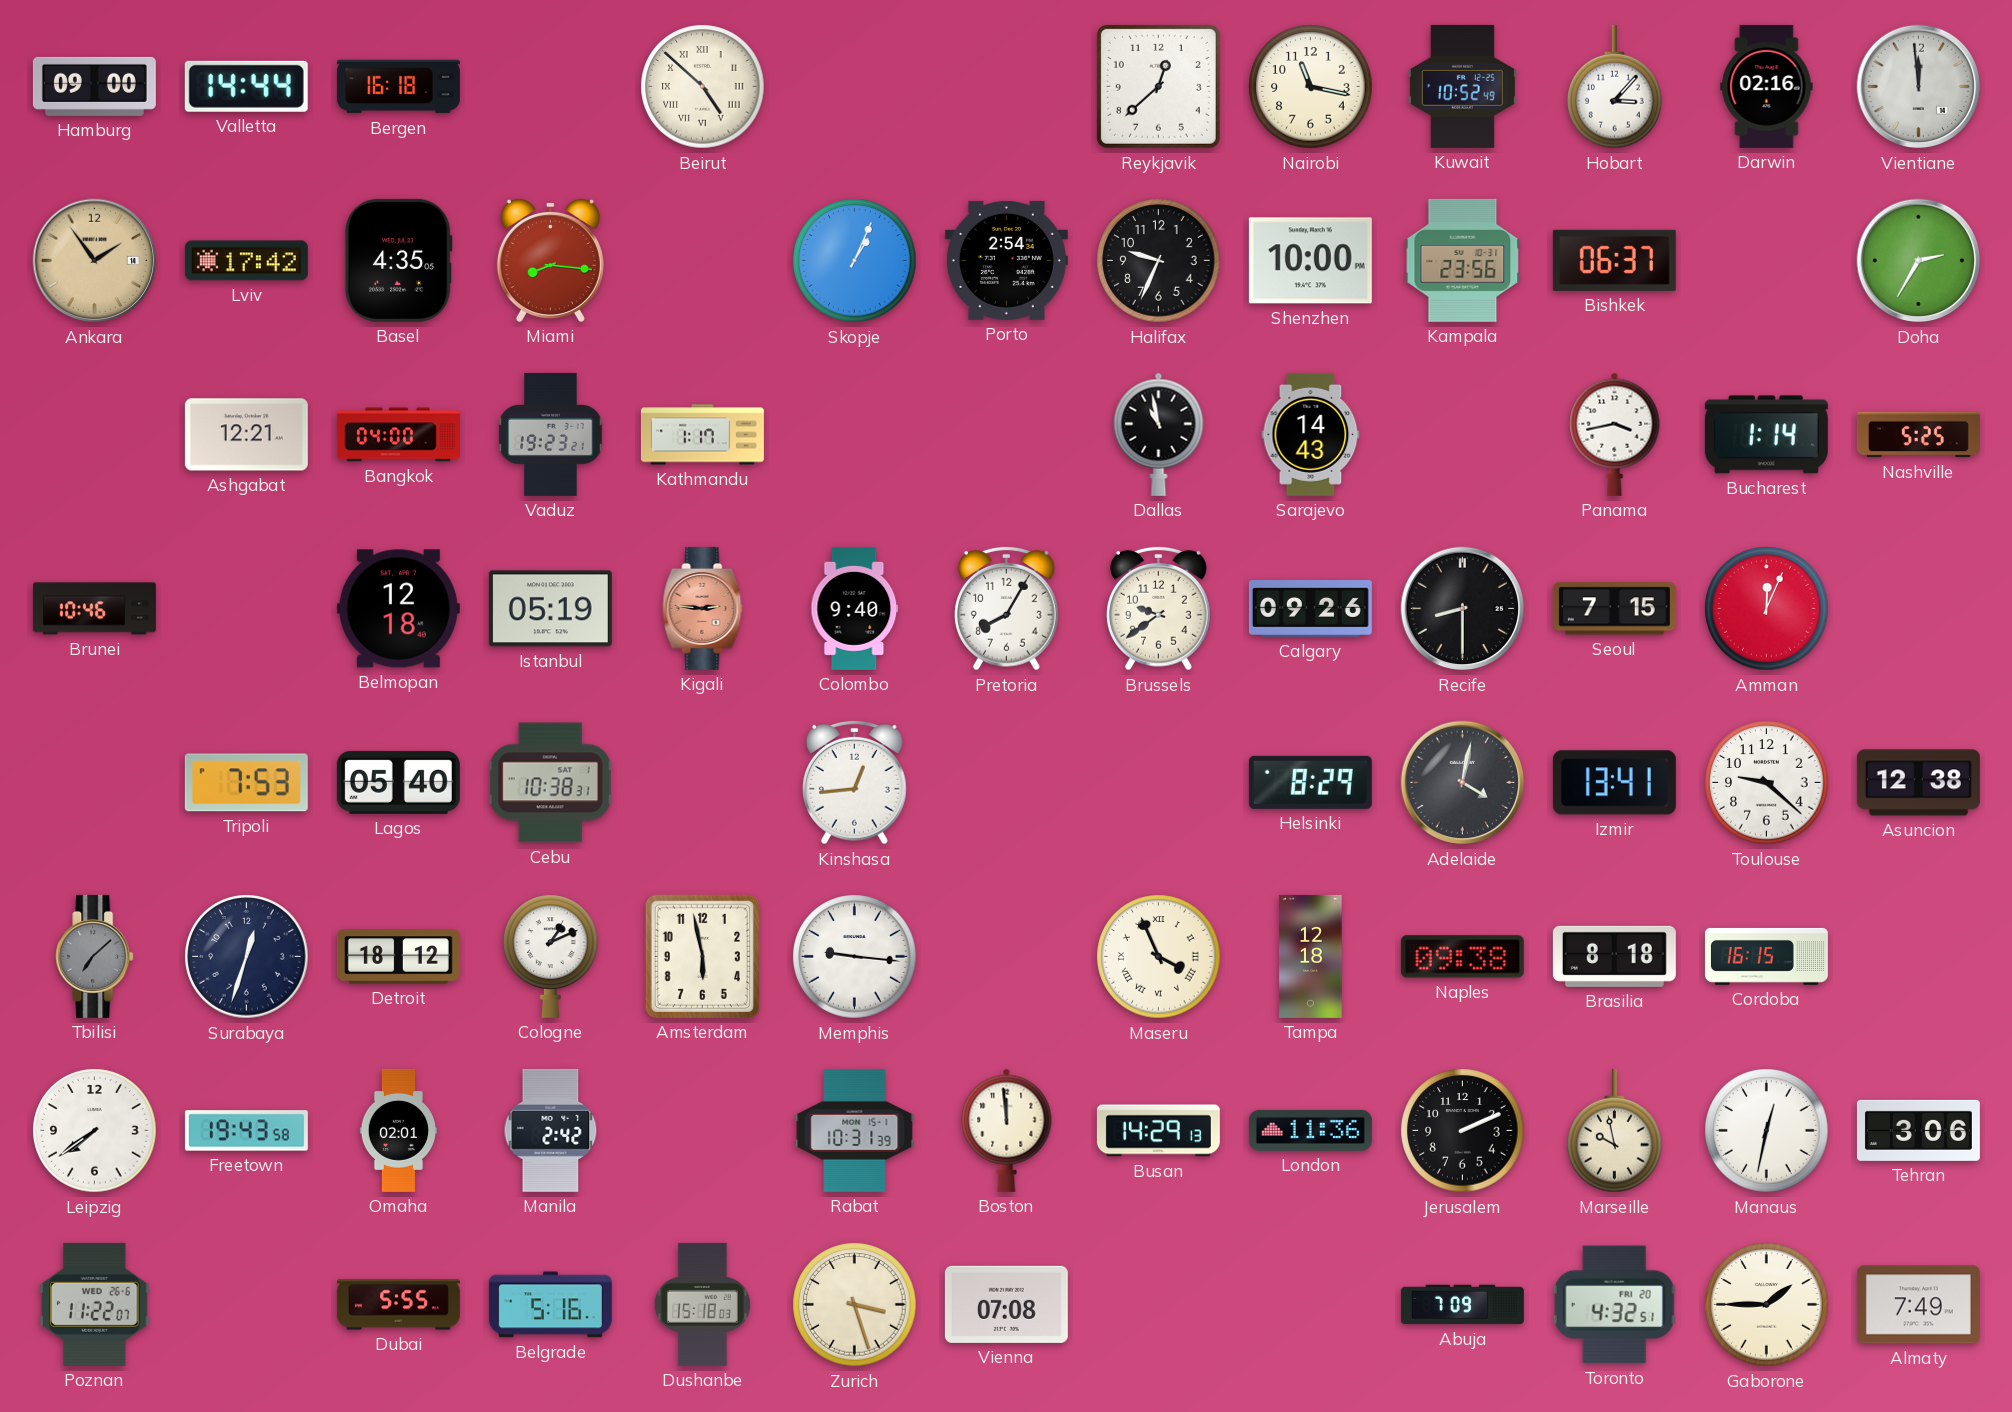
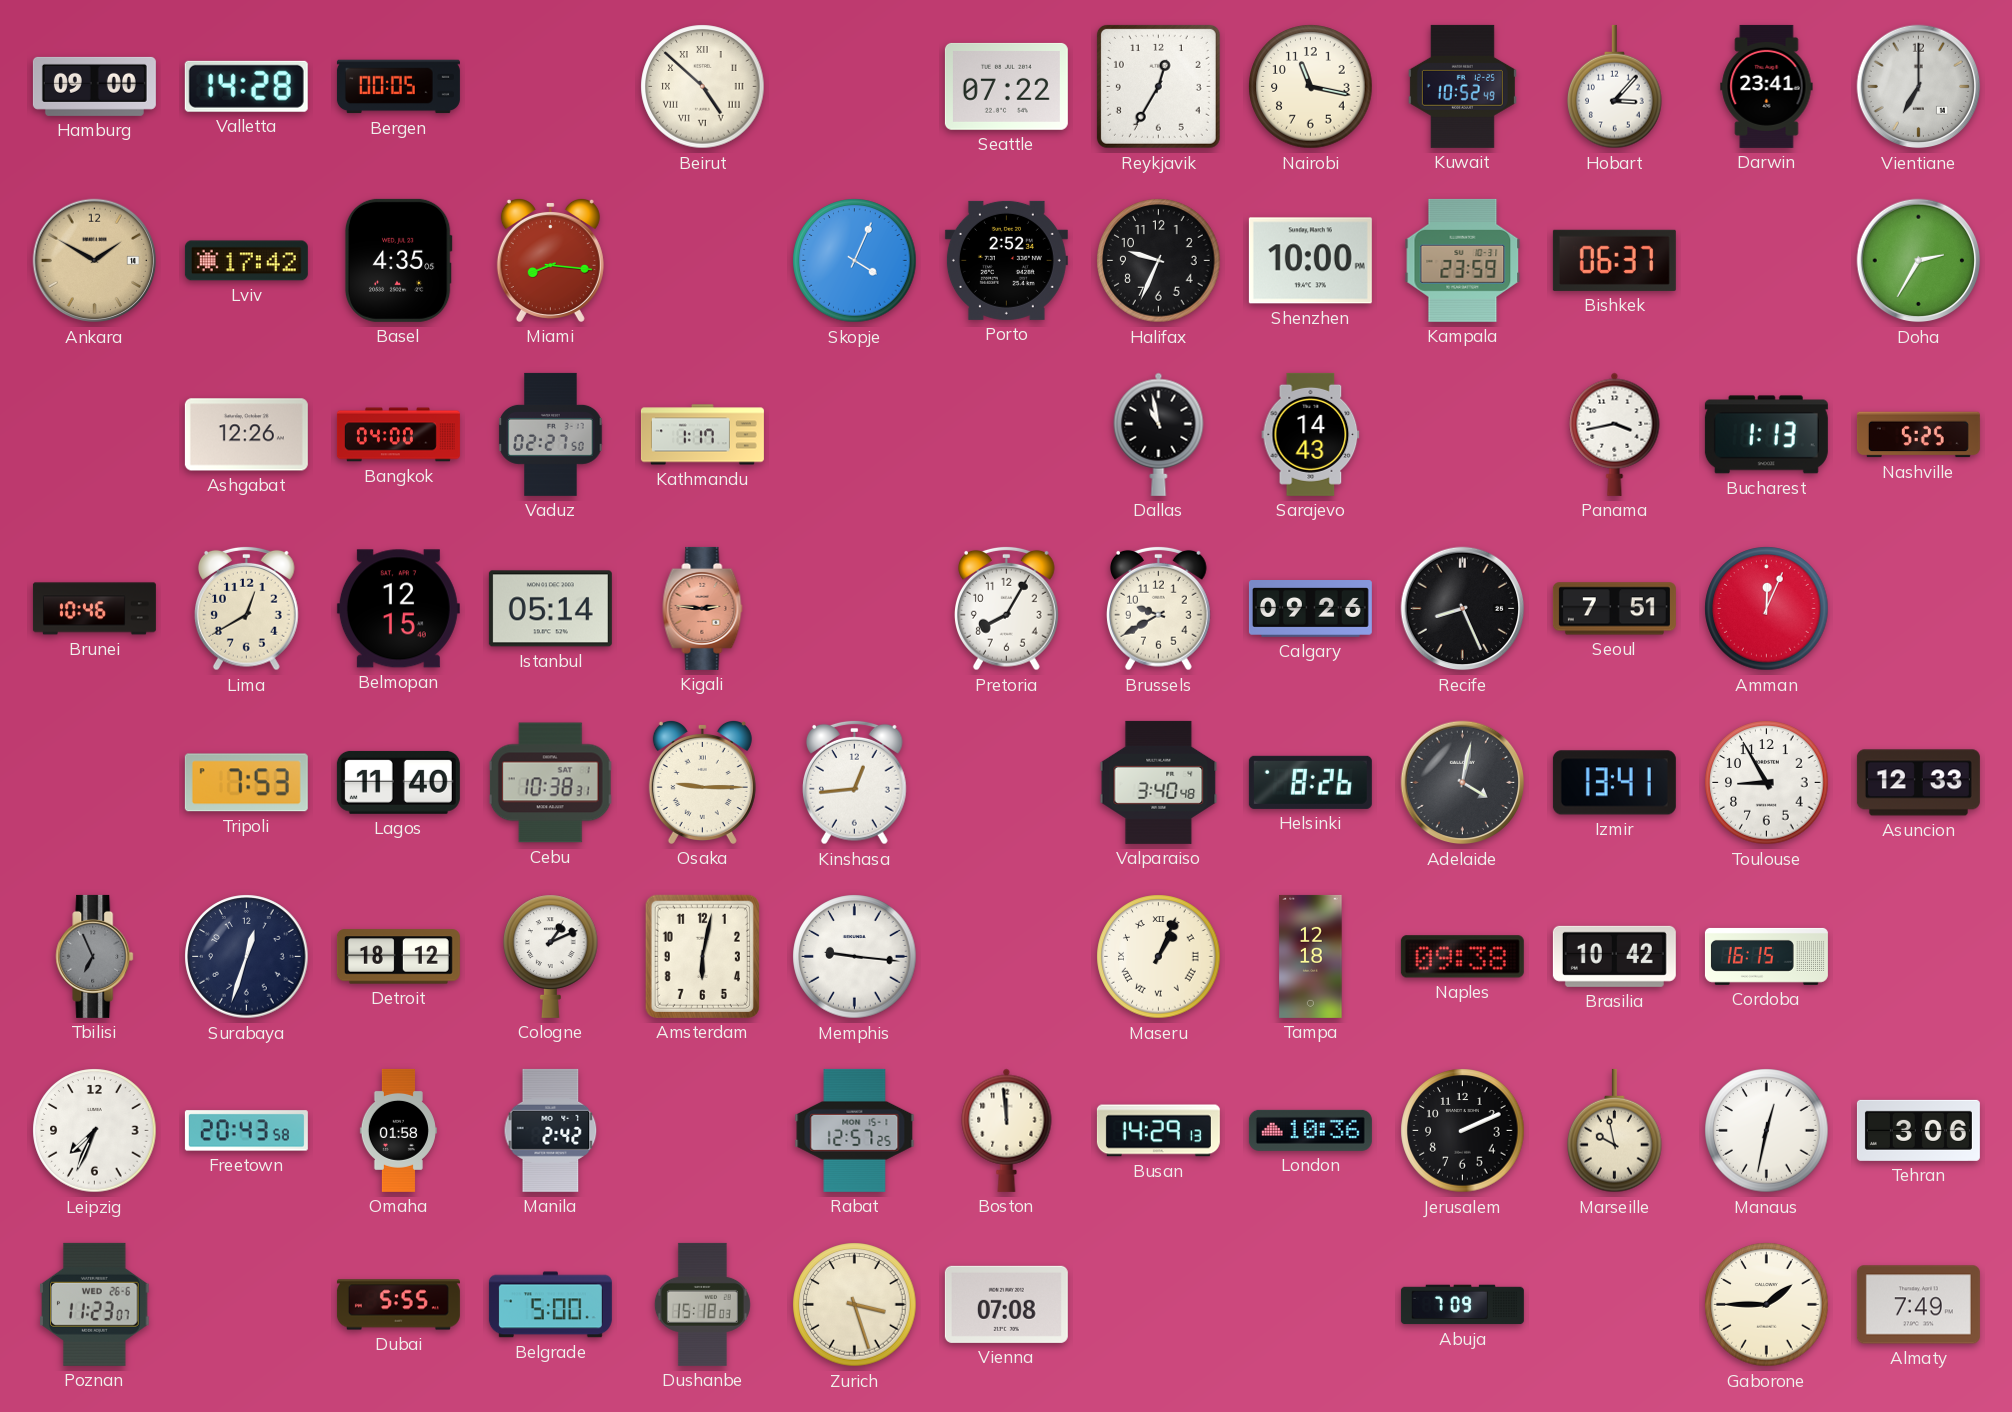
Valletta: 14:44 -> 14:28 (246, 86)
Bergen: 16:18 -> 00:05 (398, 87)
Seattle: none -> 07:22 (1006, 86)
Reykjavik: 12:38 -> 12:35 (1158, 86)
Darwin: 02:16 -> 23:41 (1767, 86)
Vientiane: 11:59 -> 7:00 (1919, 87)
Ankara: 1:54 -> 1:50 (95, 261)
Skopje: 1:04 -> 4:04 (855, 261)
Porto: 2:54 -> 2:52 (1006, 260)
Kampala: 23:56 -> 23:59 (1463, 260)
Ashgabat: 12:21 -> 12:26 (246, 435)
Vaduz: 19:23 -> 02:27 (551, 434)
Bucharest: 1:14 -> 1:13 (1766, 435)
Lima: none -> 12:40 (247, 608)
Belmopan: 12:18 -> 12:15 (398, 609)
Istanbul: 05:19 -> 05:14 (550, 609)
Colombo: 9:40 -> none (855, 608)
Brussels: 9:39 -> 9:40 (1159, 608)
Recife: 8:30 -> 8:26 (1463, 609)
Seoul: 7:15 -> 7:51 (1614, 609)
Lagos: 05:40 -> 11:40 (398, 782)
Osaka: none -> 9:15 (702, 782)
Valparaiso: none -> 3:40 (1159, 782)
Helsinki: 8:29 -> 8:26 (1310, 782)
Toulouse: 9:22 -> 8:55 (1767, 783)
Asuncion: 12:38 -> 12:33 (1918, 783)
Tbilisi: 7:08 -> 6:56 (95, 956)
Amsterdam: 5:58 -> 6:02 (702, 956)
Maseru: 3:56 -> 1:04 (1159, 957)
Brasilia: 8:18 -> 10:42 (1614, 956)
Leipzig: 7:39 -> 7:34 (95, 1131)
Freetown: 19:43 -> 20:43 (246, 1131)
Omaha: 02:01 -> 01:58 (398, 1130)
Rabat: 10:31 -> 12:57 (855, 1130)
London: 11:36 -> 10:36 (1310, 1130)
Poznan: 11:22 -> 11:23 (95, 1304)
Belgrade: 5:16 -> 5:00 (550, 1305)
Toronto: 4:32 -> none (1615, 1305)
